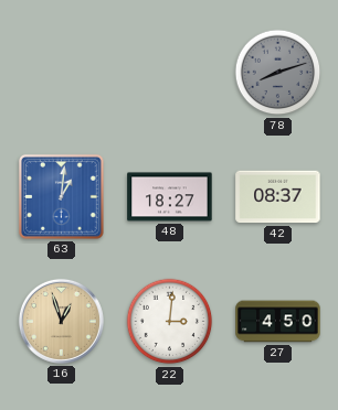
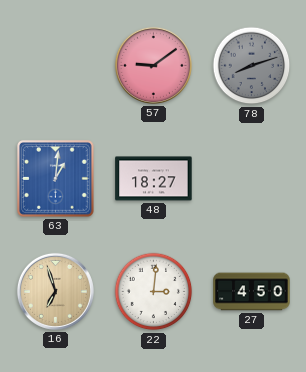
57: none -> 9:09 (153, 65)
42: 08:37 -> none (278, 197)
16: 12:57 -> 6:57 (55, 291)
